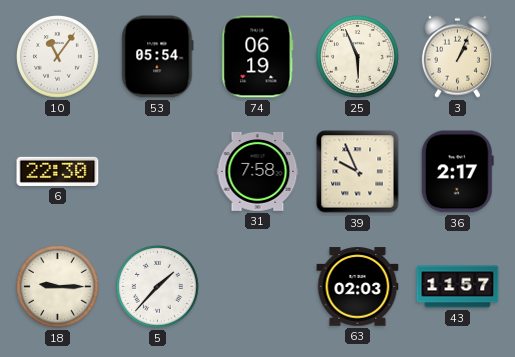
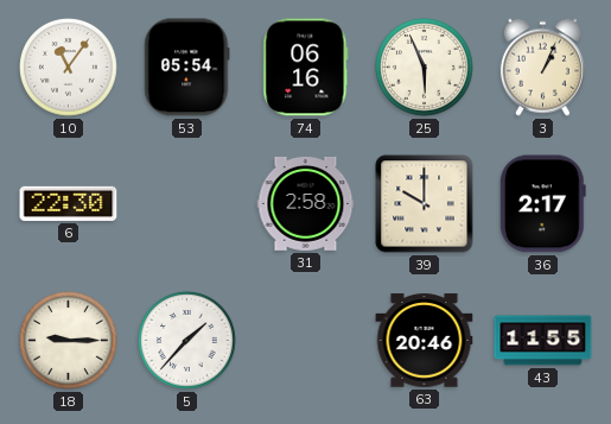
74: 06:19 -> 06:16 (306, 68)
31: 7:58 -> 2:58 (306, 203)
39: 9:56 -> 10:00 (425, 204)
63: 02:03 -> 20:46 (425, 341)
43: 11:57 -> 11:55 (543, 341)
